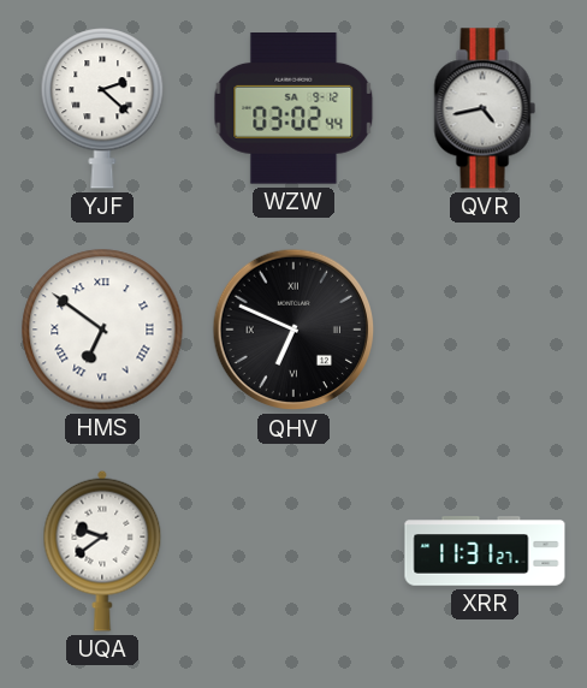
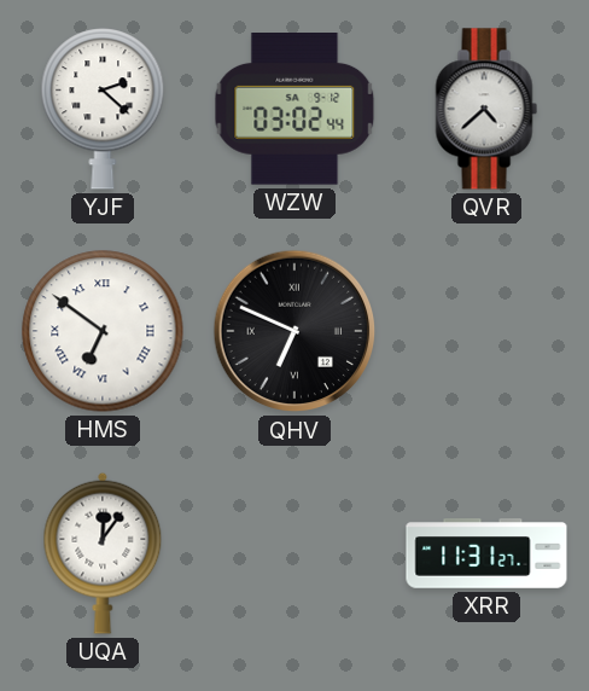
QVR: 4:43 -> 4:38 (486, 109)
UQA: 9:39 -> 12:06 (103, 553)
